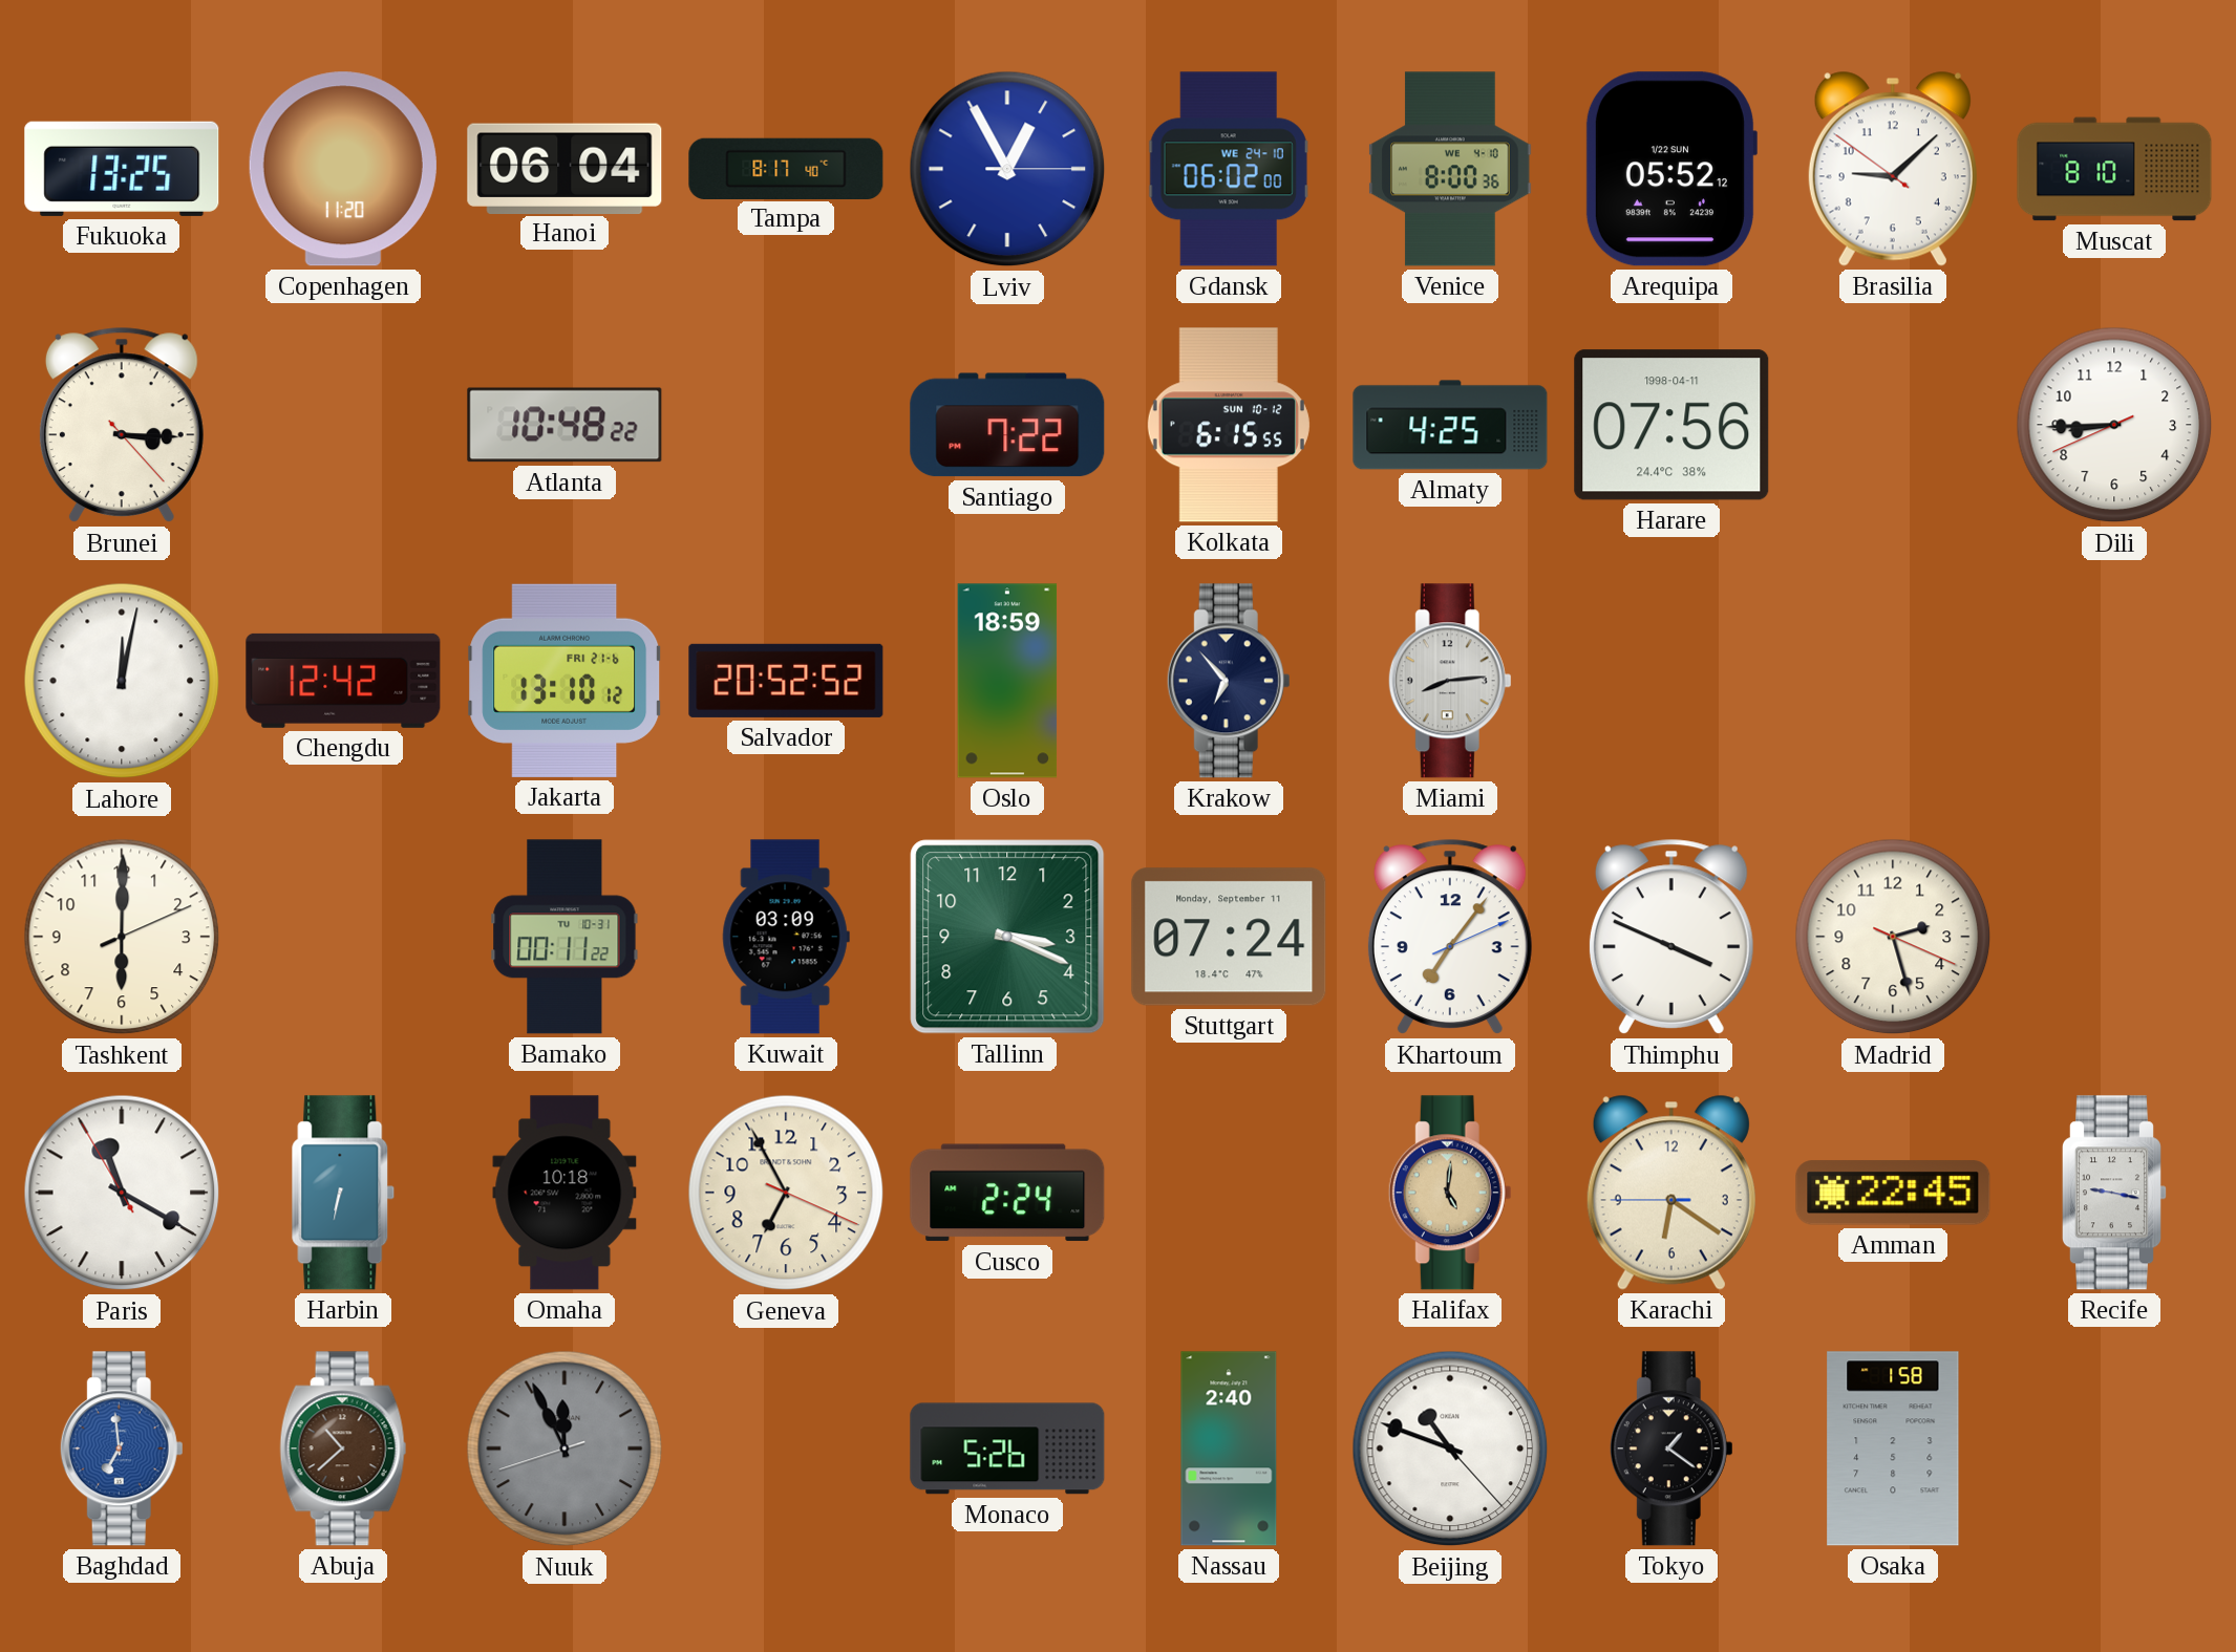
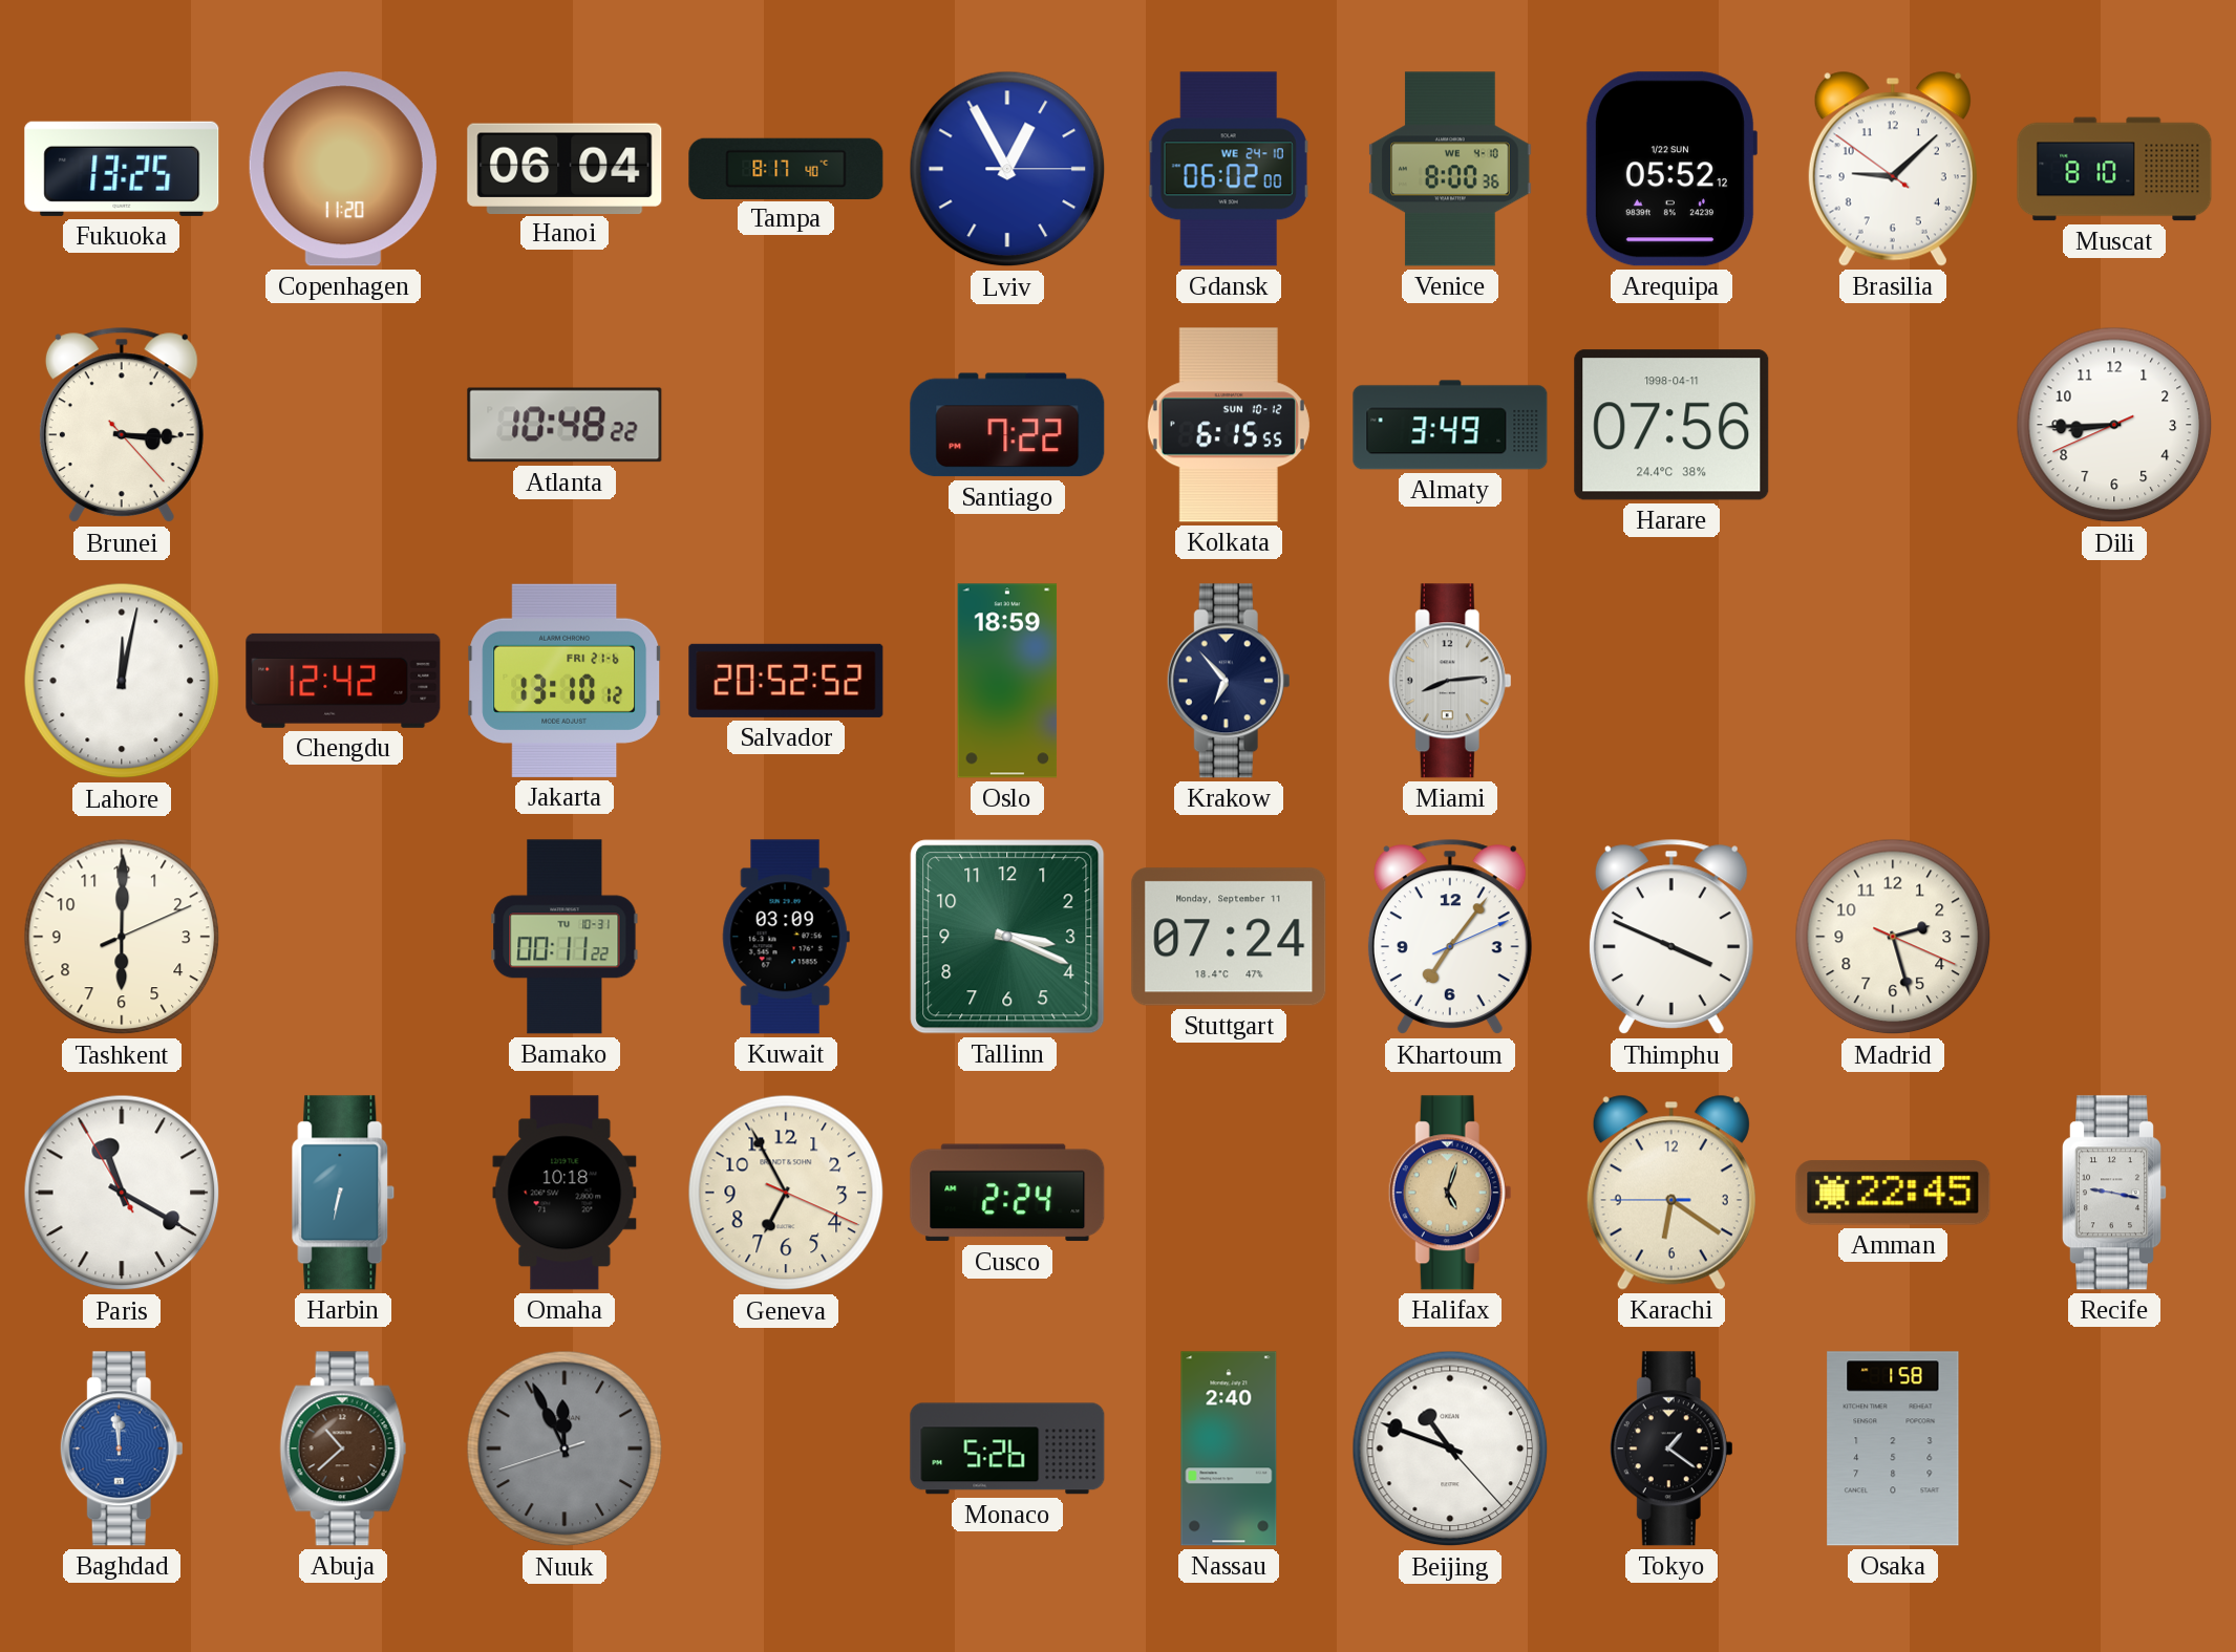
Almaty: 4:25 -> 3:49 (1450, 425)
Halifax: 5:01 -> 5:03 (1450, 1193)
Baghdad: 6:59 -> 11:59 (122, 1449)
